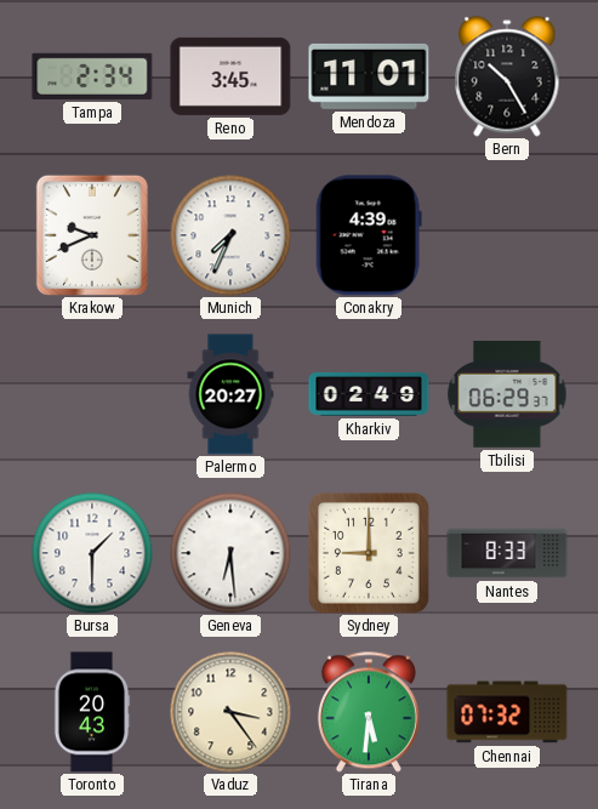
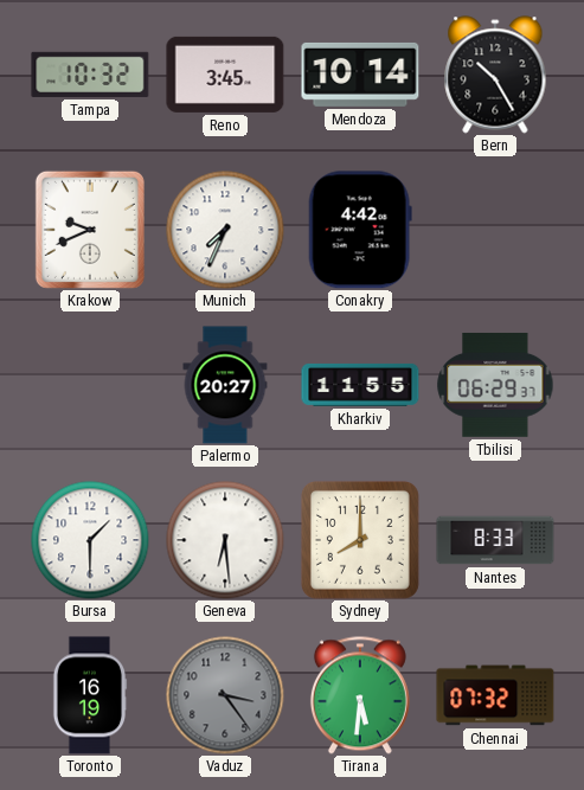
Tampa: 2:34 -> 10:32 (90, 75)
Mendoza: 11:01 -> 10:14 (360, 75)
Conakry: 4:39 -> 4:42 (360, 230)
Kharkiv: 02:49 -> 11:55 (360, 385)
Sydney: 9:00 -> 8:00 (360, 540)
Toronto: 20:43 -> 16:19 (90, 695)
Vaduz dial: cream -> grey (225, 695)
